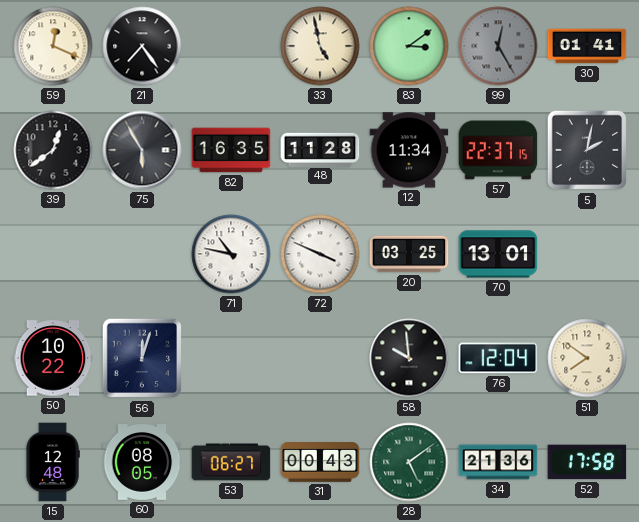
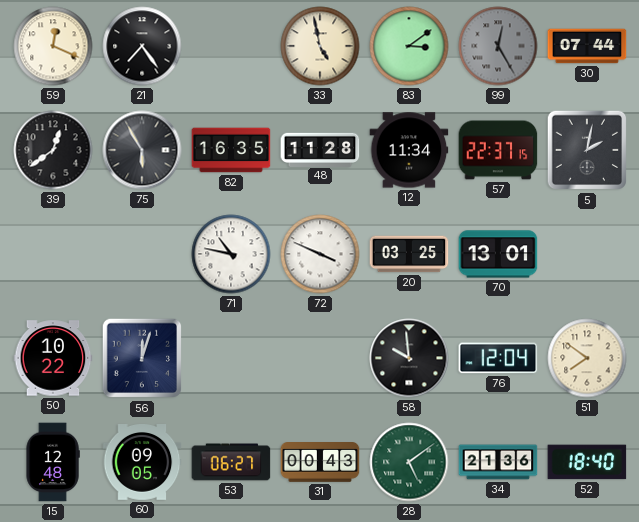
30: 01:41 -> 07:44 (587, 46)
60: 08:05 -> 09:05 (142, 463)
52: 17:58 -> 18:40 (587, 462)
